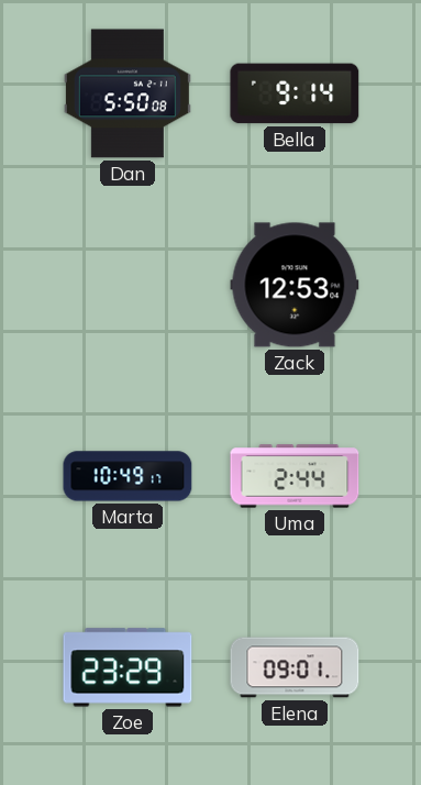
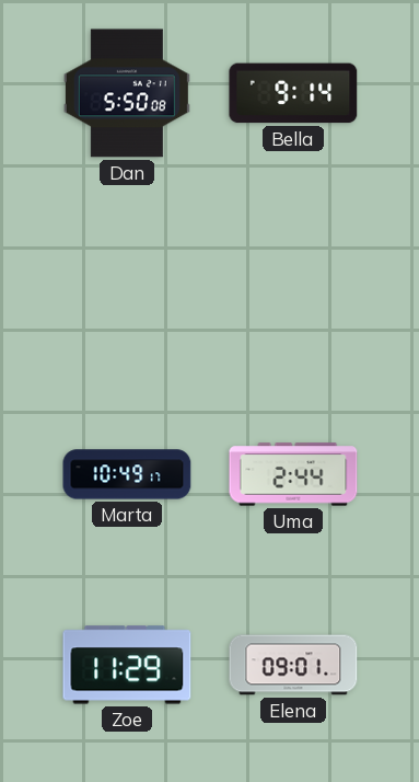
Zack: 12:53 -> none (295, 285)
Zoe: 23:29 -> 11:29 (127, 665)
